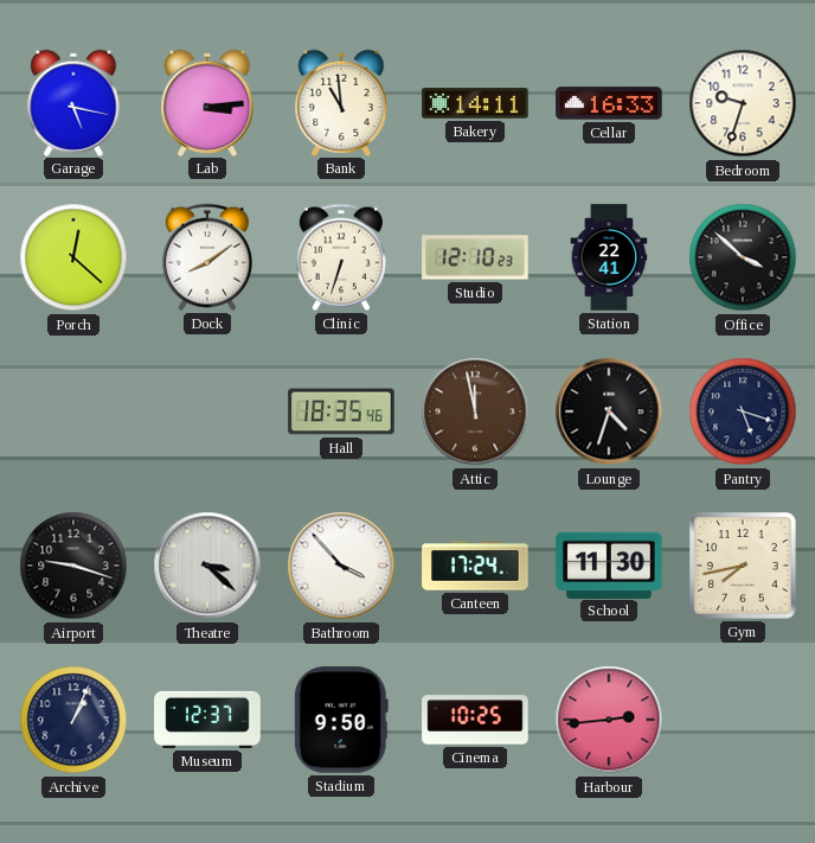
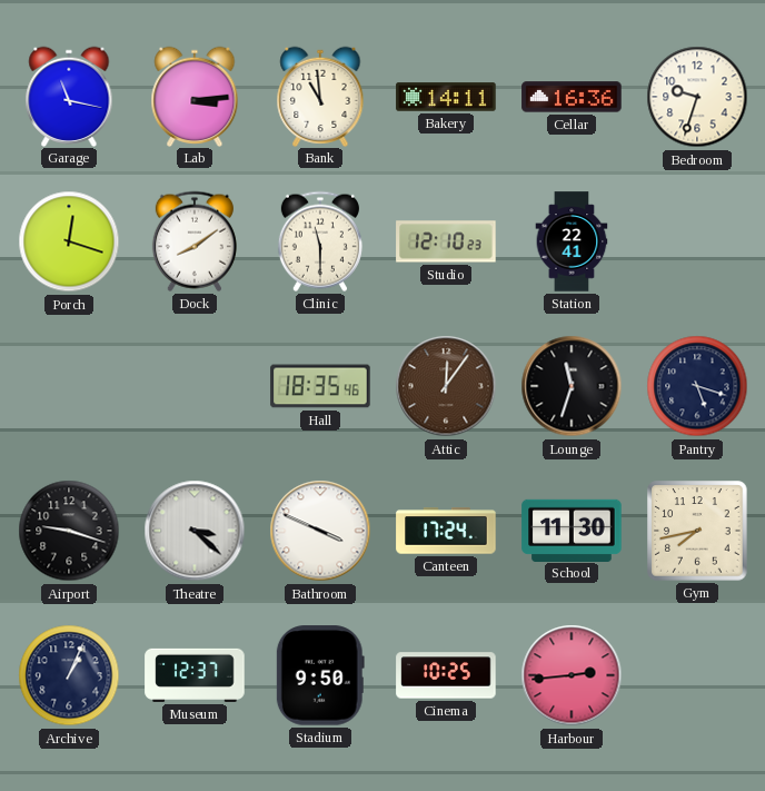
Garage: 5:17 -> 11:17 (69, 96)
Cellar: 16:33 -> 16:36 (572, 97)
Porch: 12:22 -> 12:18 (69, 241)
Clinic: 6:33 -> 11:30 (320, 241)
Office: 3:52 -> none (743, 257)
Attic: 11:58 -> 12:06 (446, 386)
Lounge: 4:33 -> 11:33 (572, 386)
Bathroom: 3:53 -> 3:49 (320, 531)
